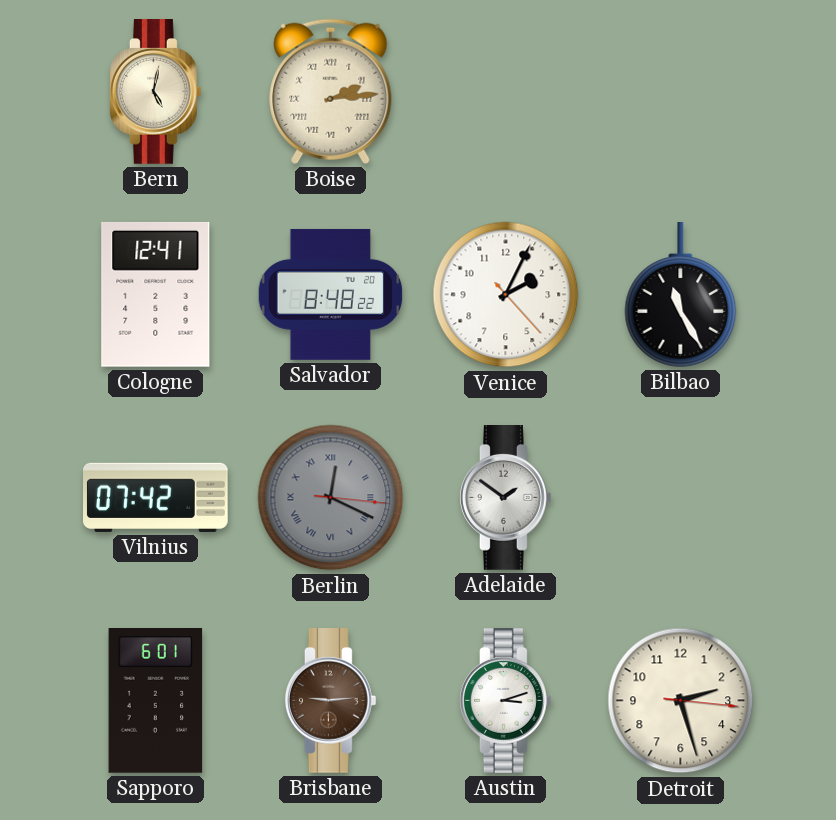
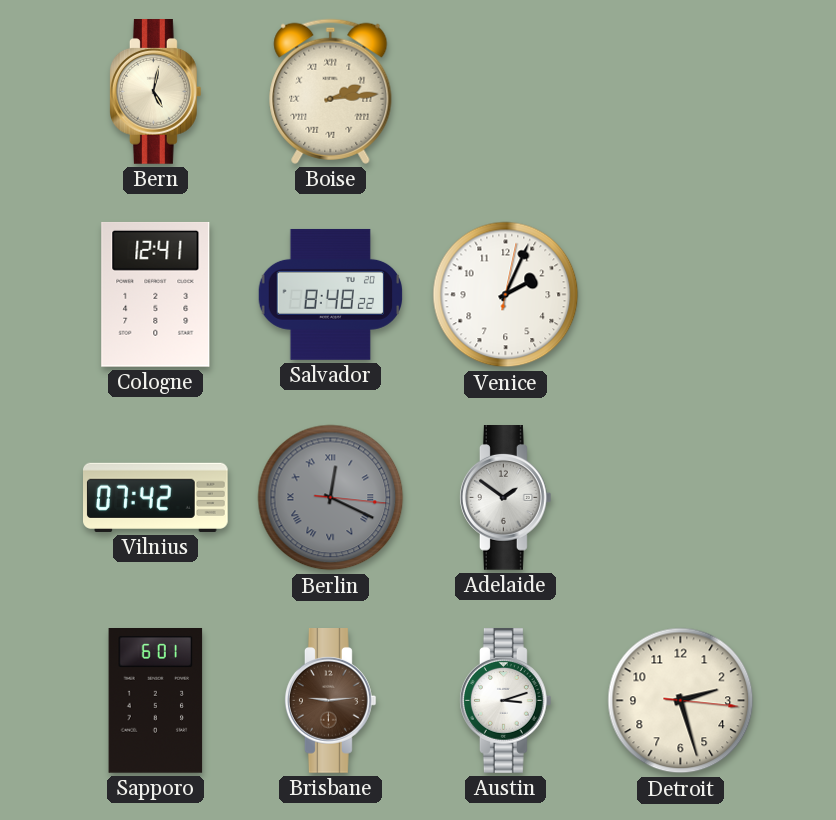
Venice: 2:04:23 -> 2:04:02 (506, 295)
Bilbao: 11:25 -> none (681, 295)
